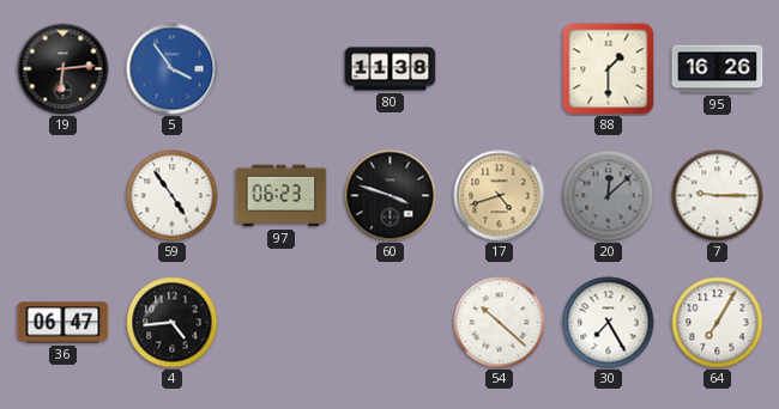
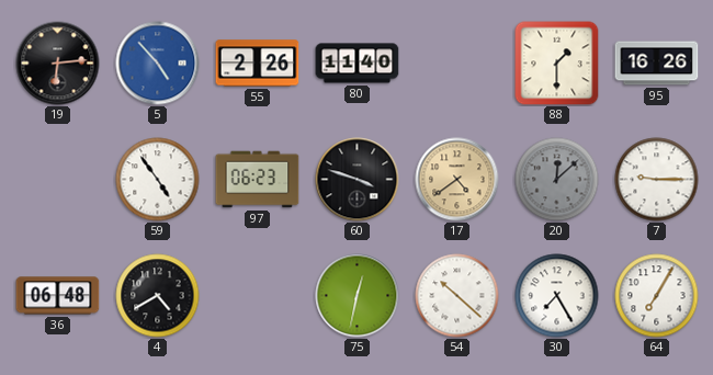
5: 3:54 -> 4:53 (158, 64)
55: none -> 2:26 (258, 64)
80: 11:38 -> 11:40 (358, 64)
17: 4:42 -> 4:39 (457, 180)
36: 06:47 -> 06:48 (58, 296)
4: 4:44 -> 4:40 (158, 296)
75: none -> 12:32 (358, 296)
